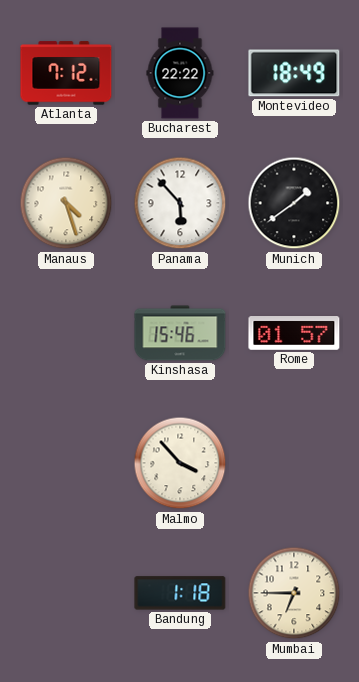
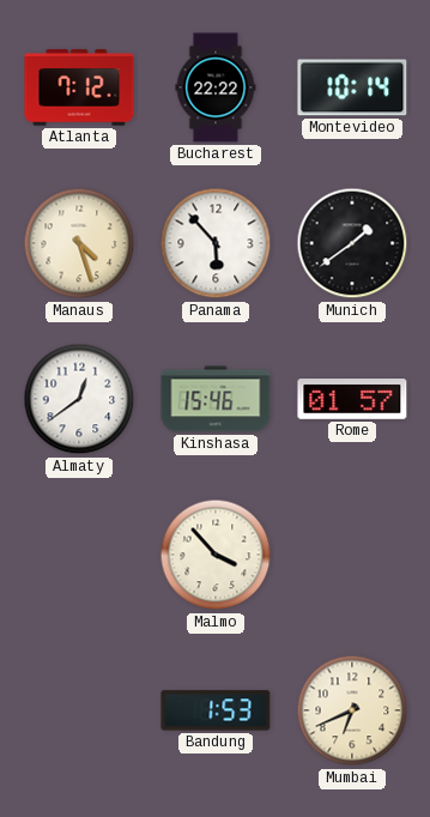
Montevideo: 18:49 -> 10:14 (352, 87)
Almaty: none -> 12:39 (79, 399)
Bandung: 1:18 -> 1:53 (216, 710)
Mumbai: 6:45 -> 6:41 (352, 710)
